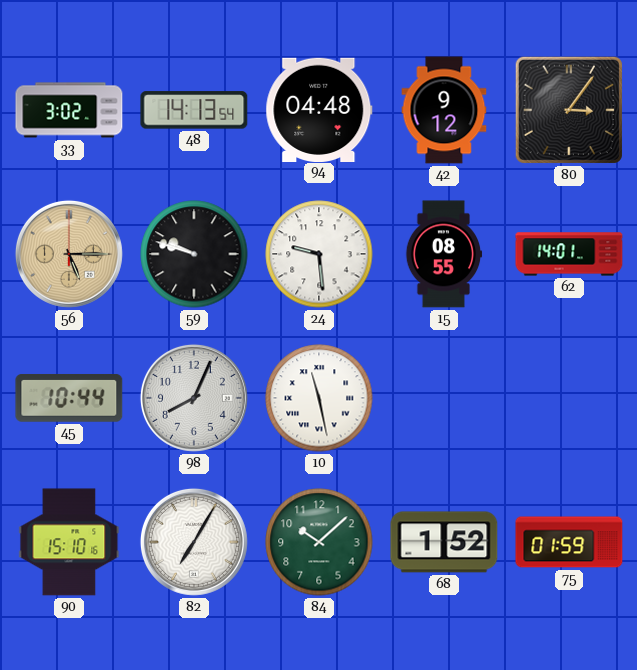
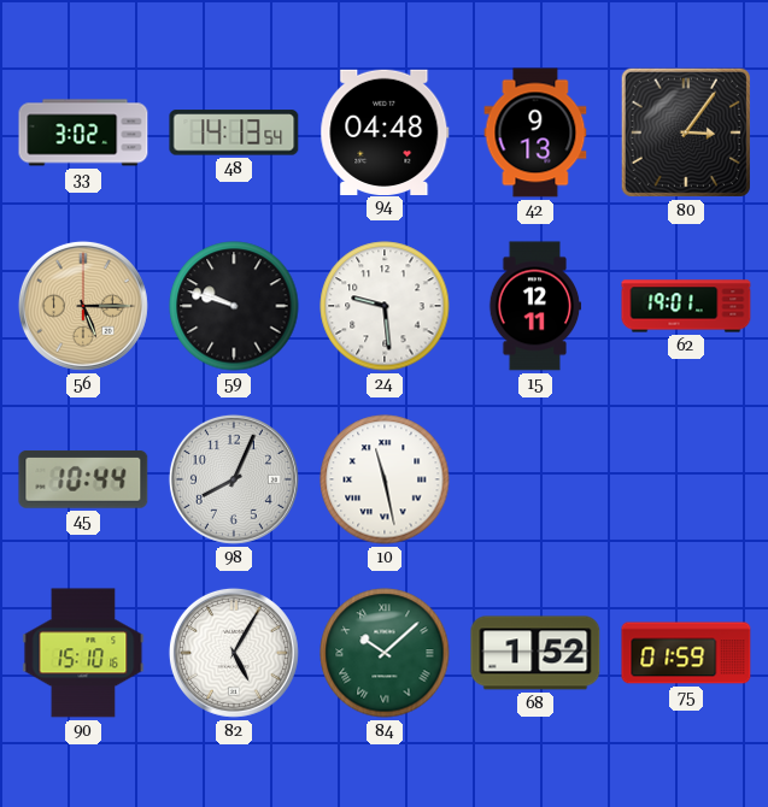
42: 9:12 -> 9:13 (535, 132)
15: 08:55 -> 12:11 (535, 306)
62: 14:01 -> 19:01 (686, 306)
82: 7:05 -> 5:05 (234, 653)
84 numerals: Arabic -> Roman (385, 653)
